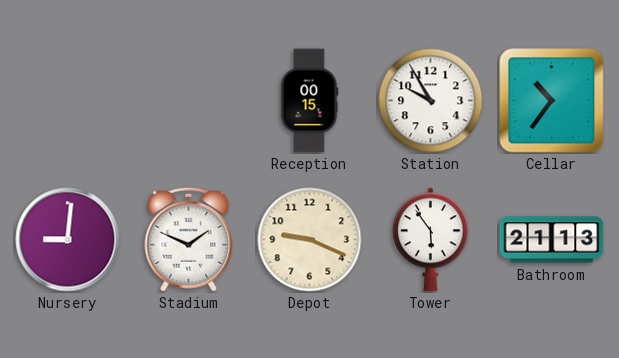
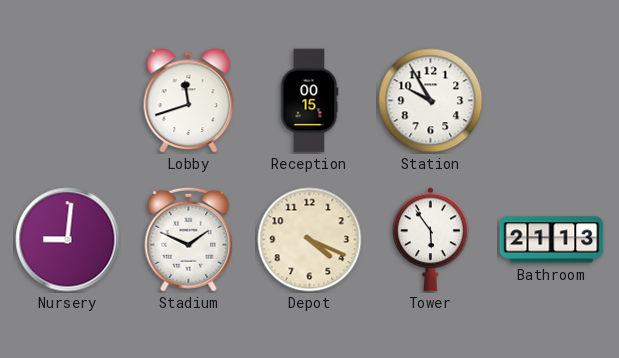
Lobby: none -> 11:42 (189, 101)
Cellar: 10:36 -> none (552, 101)
Depot: 9:19 -> 4:19 (310, 240)
